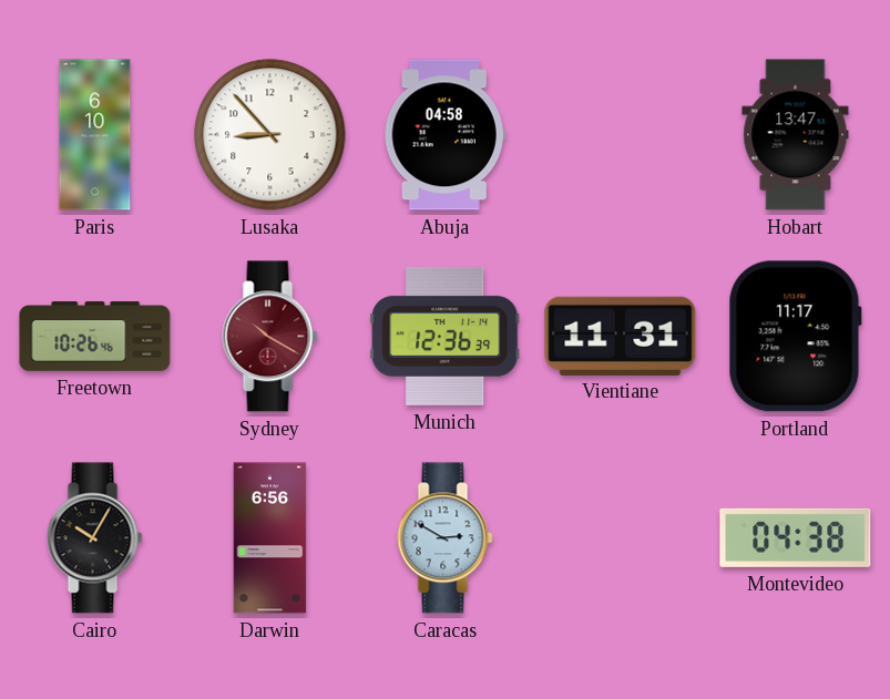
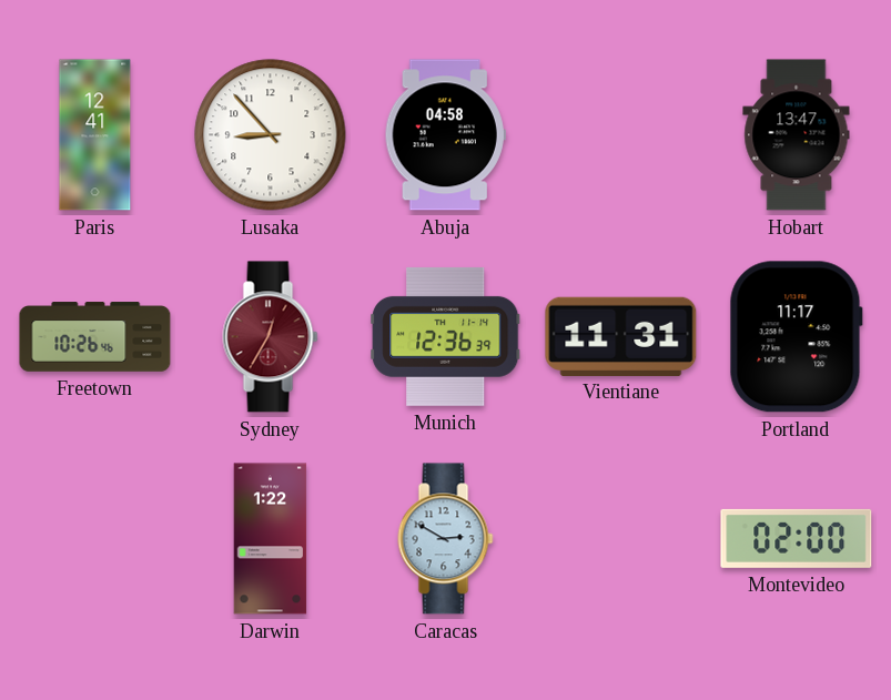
Paris: 6:10 -> 12:41 (95, 135)
Sydney: 10:20 -> 12:35 (271, 337)
Cairo: 10:05 -> none (95, 538)
Darwin: 6:56 -> 1:22 (271, 539)
Montevideo: 04:38 -> 02:00 (797, 538)
